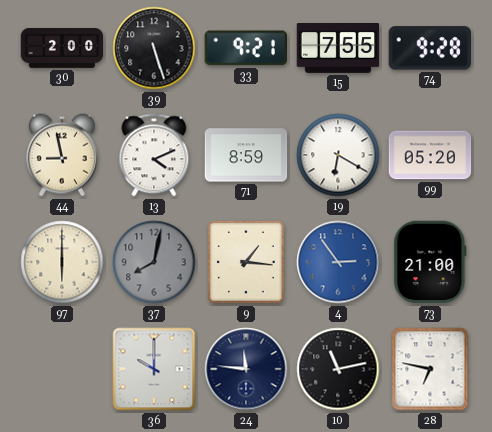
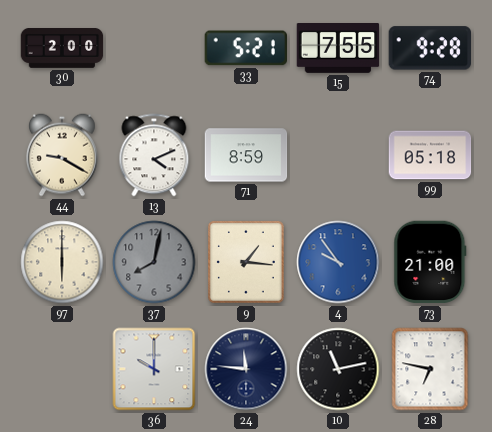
39: 5:27 -> none (154, 48)
33: 9:21 -> 5:21 (245, 48)
44: 8:58 -> 9:20 (62, 155)
19: 6:20 -> none (338, 155)
99: 05:20 -> 05:18 (430, 155)
4: 2:54 -> 9:54 (338, 262)
